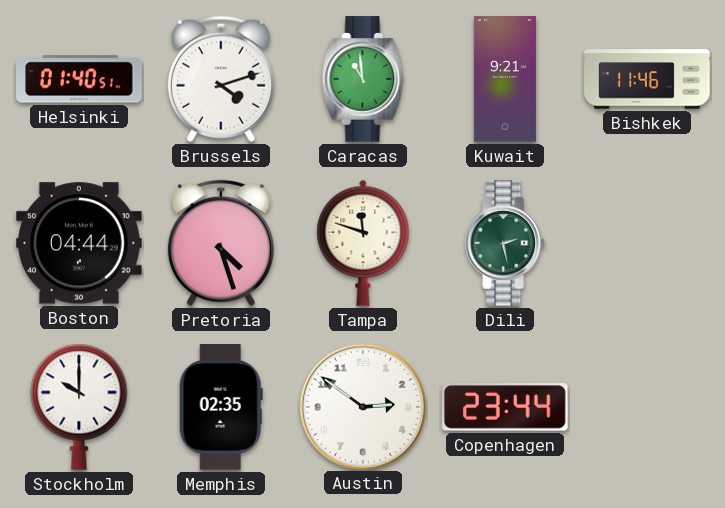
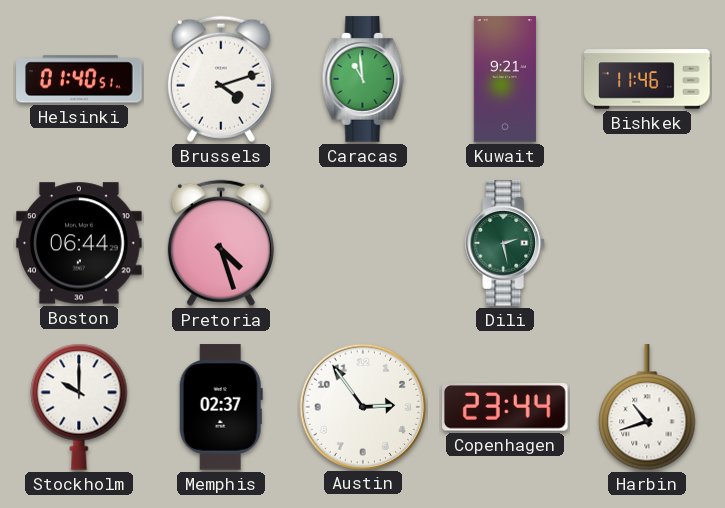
Boston: 04:44 -> 06:44 (79, 243)
Tampa: 11:48 -> none (363, 243)
Memphis: 02:35 -> 02:37 (221, 407)
Austin: 2:51 -> 2:54 (362, 406)
Harbin: none -> 10:42 (647, 408)
